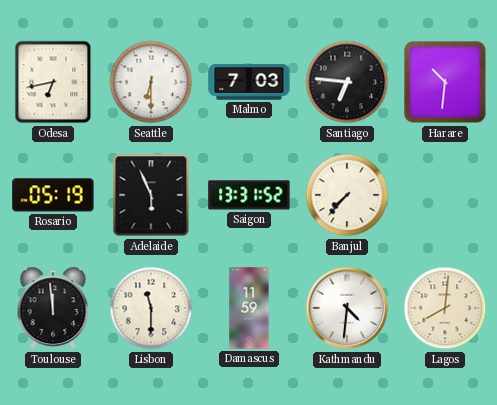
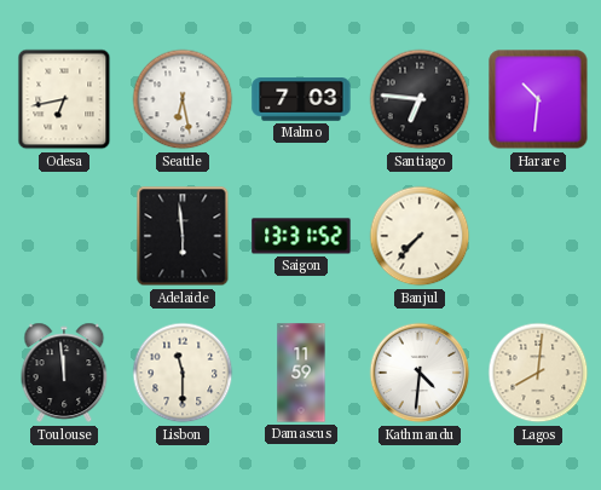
Seattle: 6:30 -> 6:28 (183, 99)
Rosario: 05:19 -> none (53, 195)
Adelaide: 5:56 -> 5:59 (183, 236)
